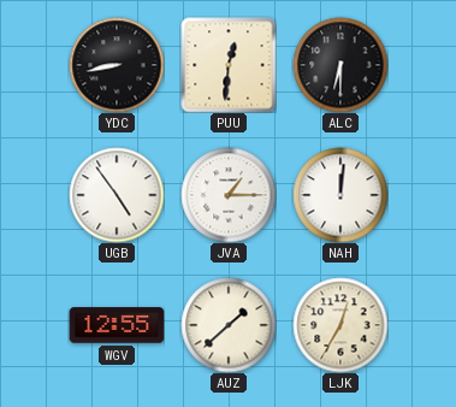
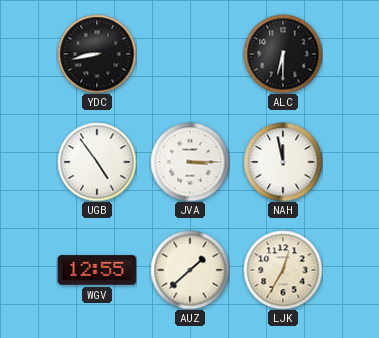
PUU: 12:31 -> none (229, 65)
JVA: 1:15 -> 3:15 (190, 162)
NAH: 12:01 -> 11:58 (283, 162)
